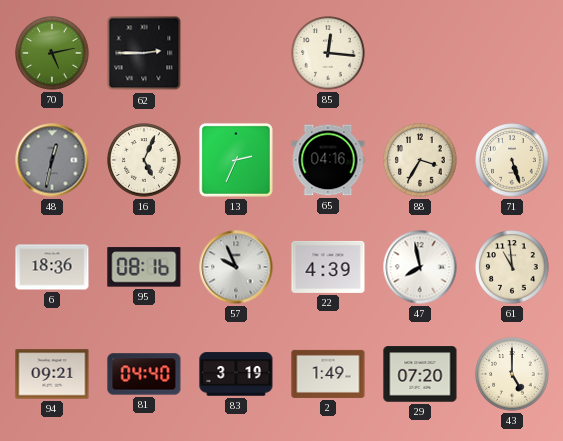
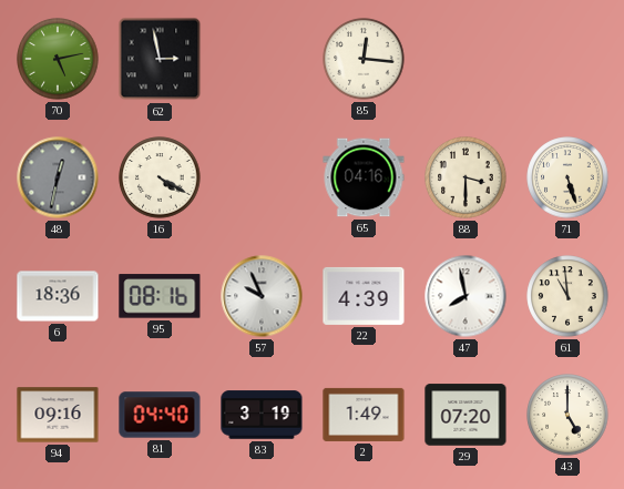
62: 2:45 -> 2:58 (160, 59)
16: 5:04 -> 4:20 (160, 177)
13: 2:34 -> none (236, 160)
88: 3:35 -> 3:30 (466, 177)
94: 09:21 -> 09:16 (58, 415)
